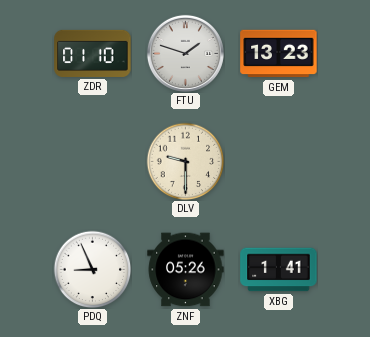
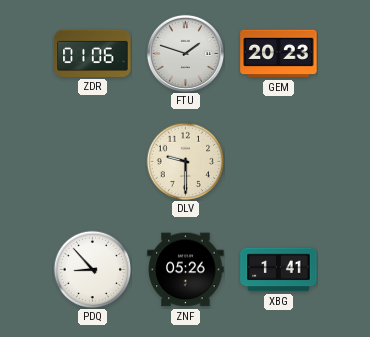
ZDR: 01:10 -> 01:06 (93, 53)
GEM: 13:23 -> 20:23 (279, 54)
PDQ: 8:56 -> 8:53 (92, 269)
